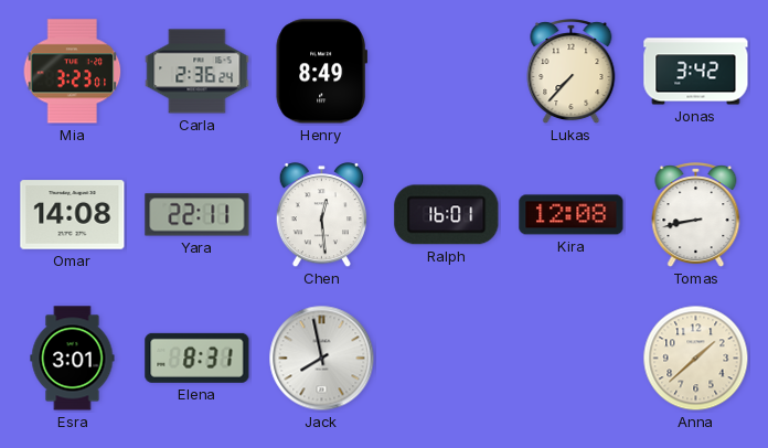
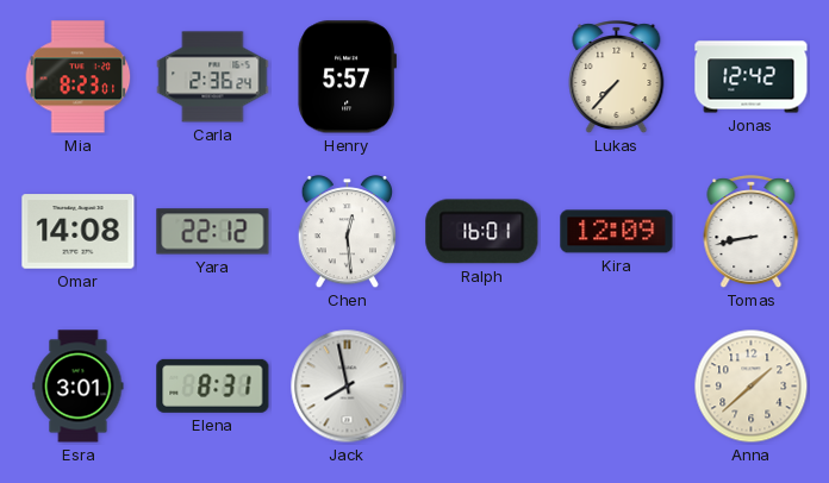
Mia: 3:23 -> 8:23 (79, 77)
Henry: 8:49 -> 5:57 (348, 77)
Jonas: 3:42 -> 12:42 (752, 77)
Yara: 22:11 -> 22:12 (213, 232)
Kira: 12:08 -> 12:09 (617, 232)
